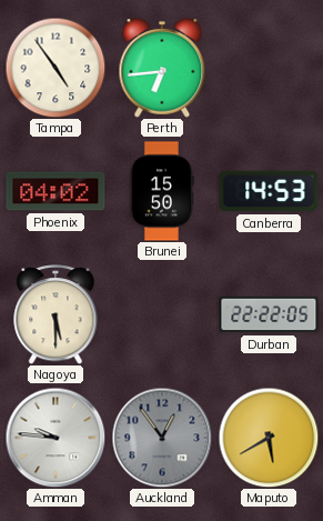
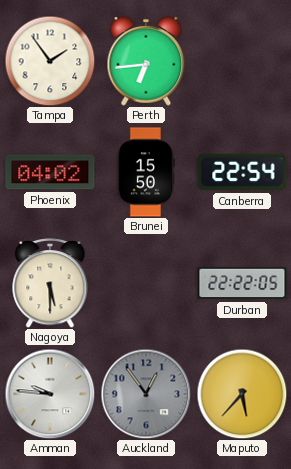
Tampa: 4:54 -> 1:54 (50, 61)
Canberra: 14:53 -> 22:54 (242, 172)
Maputo: 5:40 -> 5:37 (242, 394)
